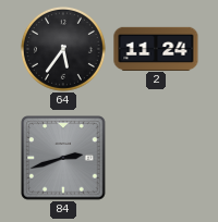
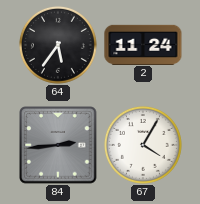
84: 2:42 -> 2:44 (58, 145)
67: none -> 4:05 (143, 145)
